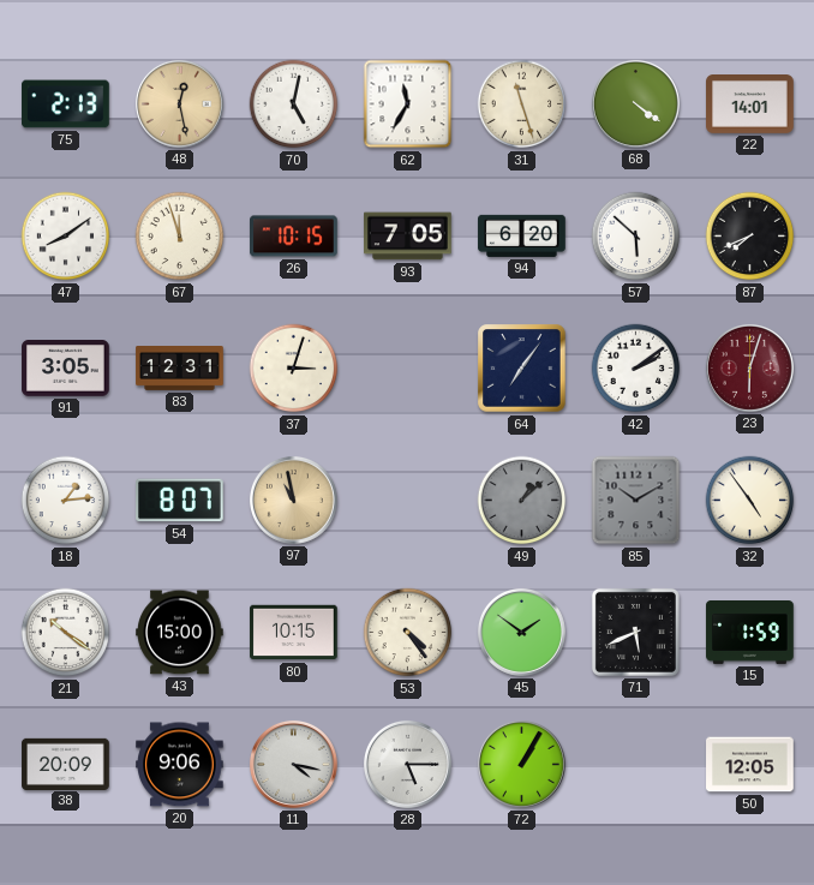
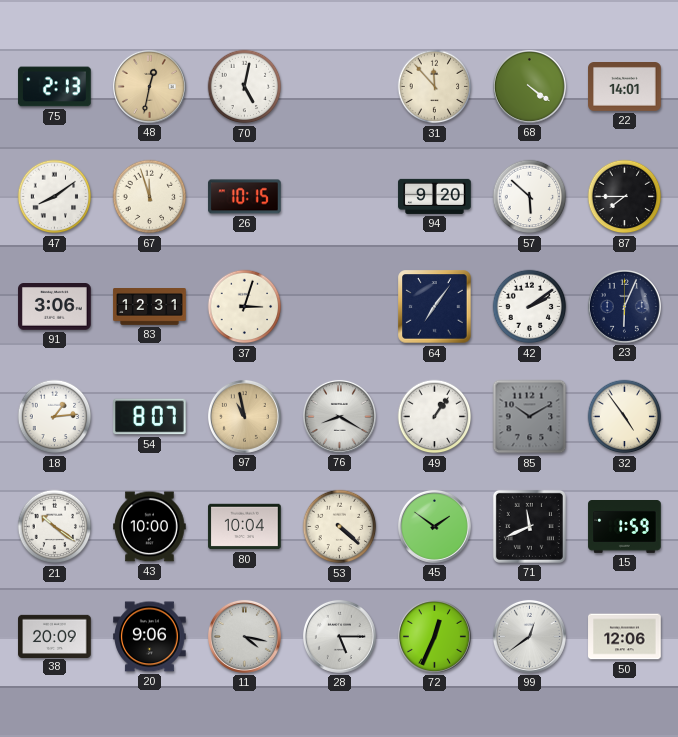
48: 12:28 -> 12:32 (149, 86)
62: 11:35 -> none (408, 104)
31: 11:27 -> 11:53 (435, 87)
93: 7:05 -> none (408, 237)
94: 6:20 -> 9:20 (435, 196)
87: 7:41 -> 7:45 (625, 197)
91: 3:05 -> 3:06 (55, 307)
23: 6:03 -> 6:04 (624, 306)
23 dial: burgundy -> navy (624, 306)
76: none -> 8:20 (339, 416)
49: 1:08 -> 1:06 (435, 417)
49 dial: grey -> white (435, 417)
43: 15:00 -> 10:00 (150, 527)
80: 10:15 -> 10:04 (245, 527)
53: 4:24 -> 4:22 (340, 527)
71: 5:41 -> 11:41 (529, 526)
72: 1:05 -> 12:34 (434, 636)
99: none -> 12:39 (529, 636)
50: 12:05 -> 12:06 (625, 637)
